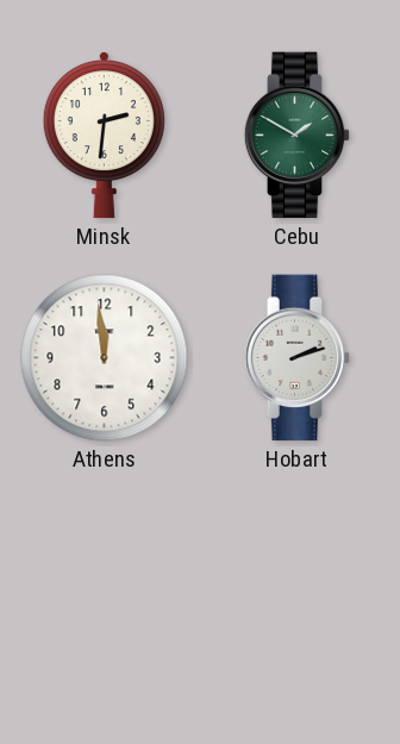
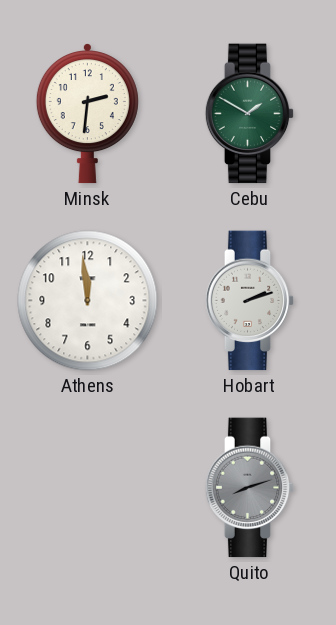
Quito: none -> 8:12 (250, 488)
